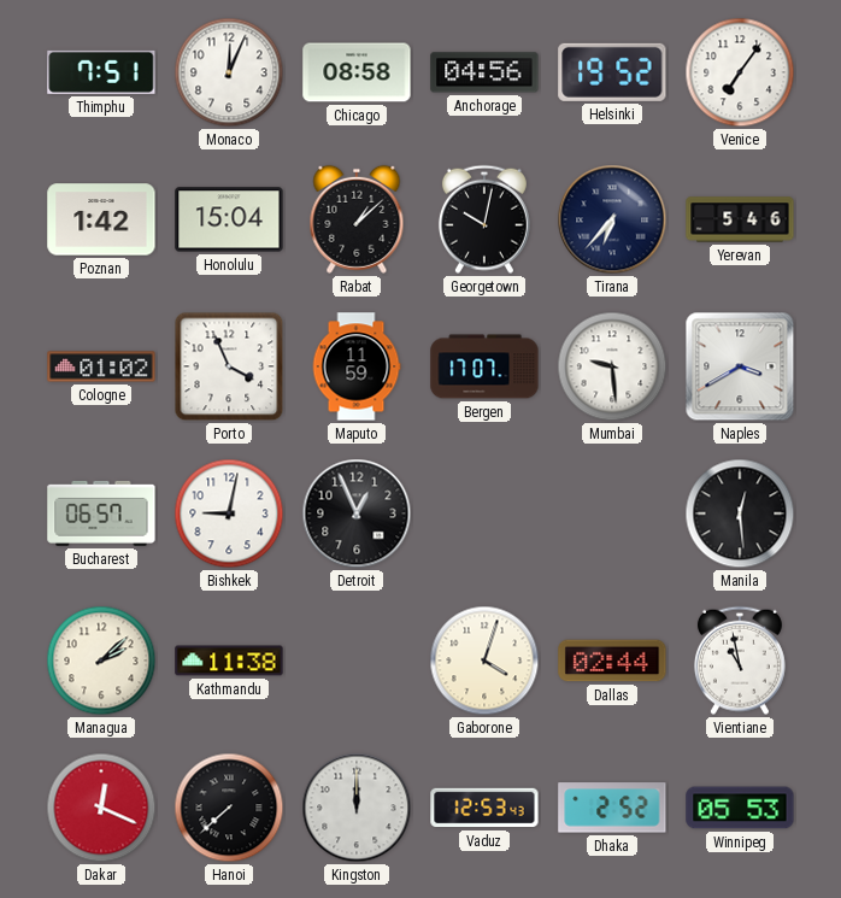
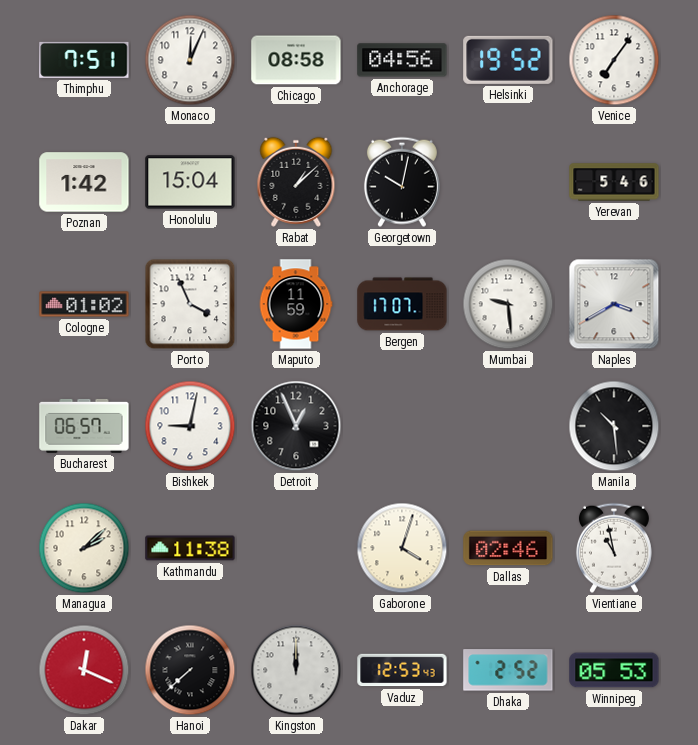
Tirana: 6:37 -> none (612, 219)
Manila: 12:29 -> 10:29 (614, 426)
Dallas: 02:44 -> 02:46 (508, 548)
